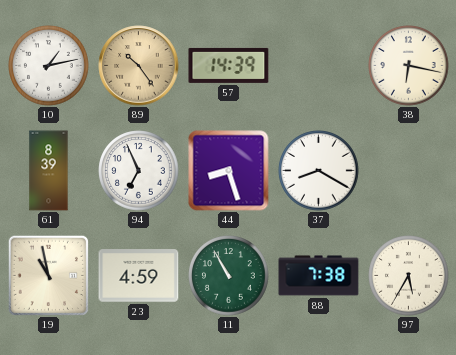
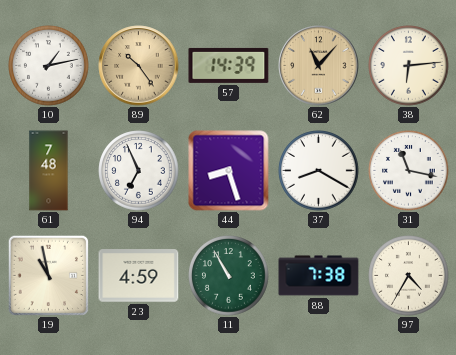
62: none -> 11:07 (319, 66)
38: 6:17 -> 6:14 (409, 66)
61: 8:39 -> 7:48 (49, 171)
31: none -> 11:17 (409, 171)
97: 5:35 -> 4:35 (409, 276)
